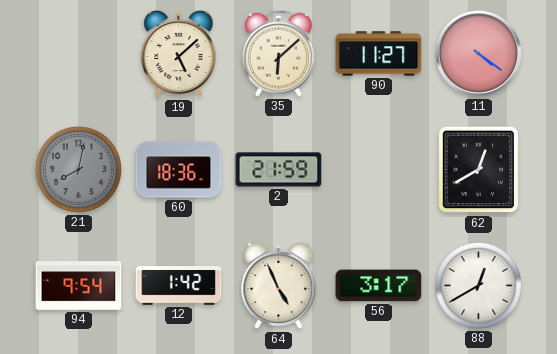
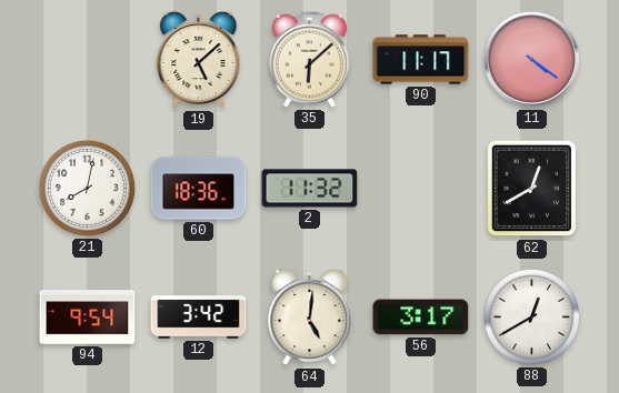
90: 11:27 -> 11:17 (421, 60)
21 dial: grey -> white (87, 188)
2: 21:59 -> 11:32 (310, 189)
12: 1:42 -> 3:42 (199, 318)
64: 4:56 -> 5:01 (310, 318)
